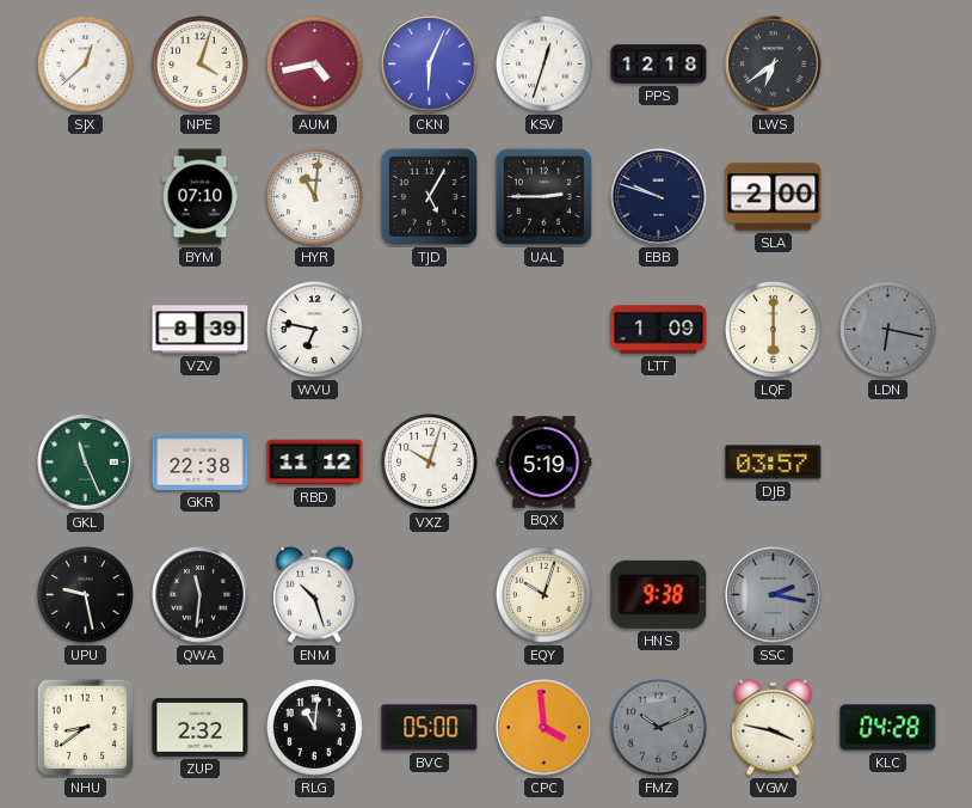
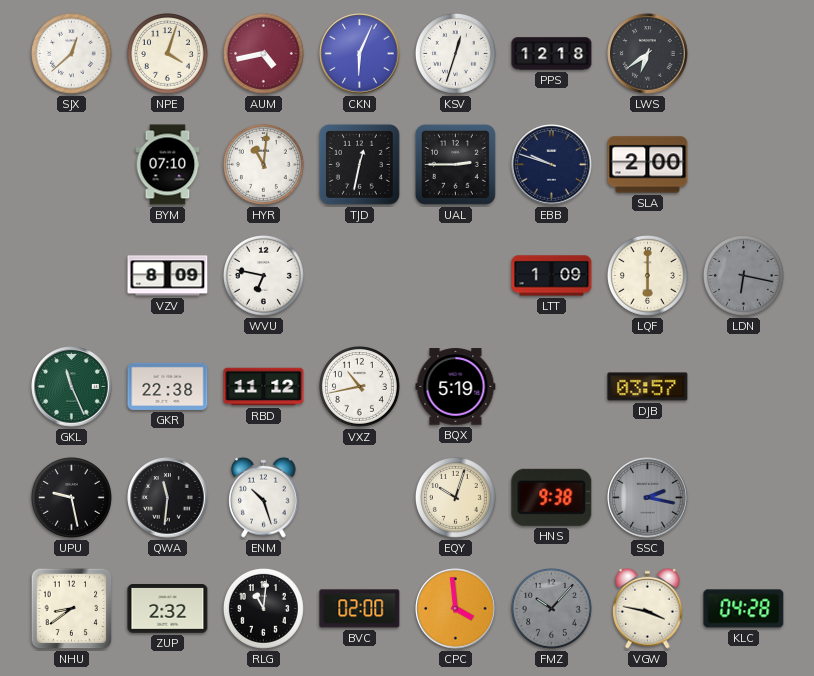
TJD: 5:05 -> 12:32 (359, 164)
VZV: 8:39 -> 8:09 (168, 276)
VXZ: 10:03 -> 10:43 (359, 386)
BVC: 05:00 -> 02:00 (360, 609)
FMZ: 10:11 -> 10:07 (551, 608)
